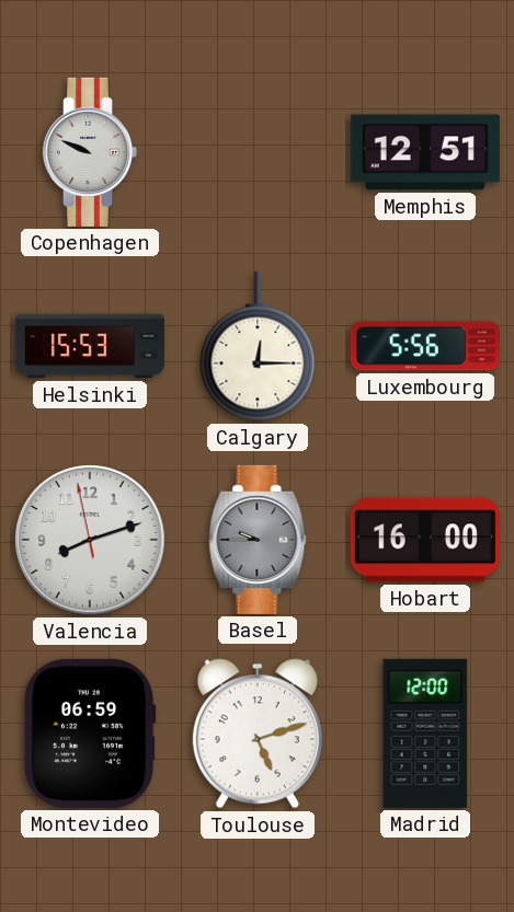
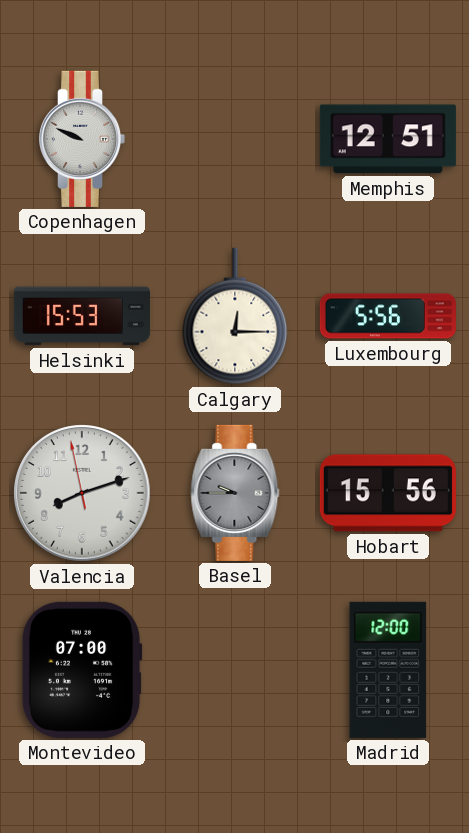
Hobart: 16:00 -> 15:56 (388, 493)
Montevideo: 06:59 -> 07:00 (82, 670)
Toulouse: 5:12 -> none (258, 734)
